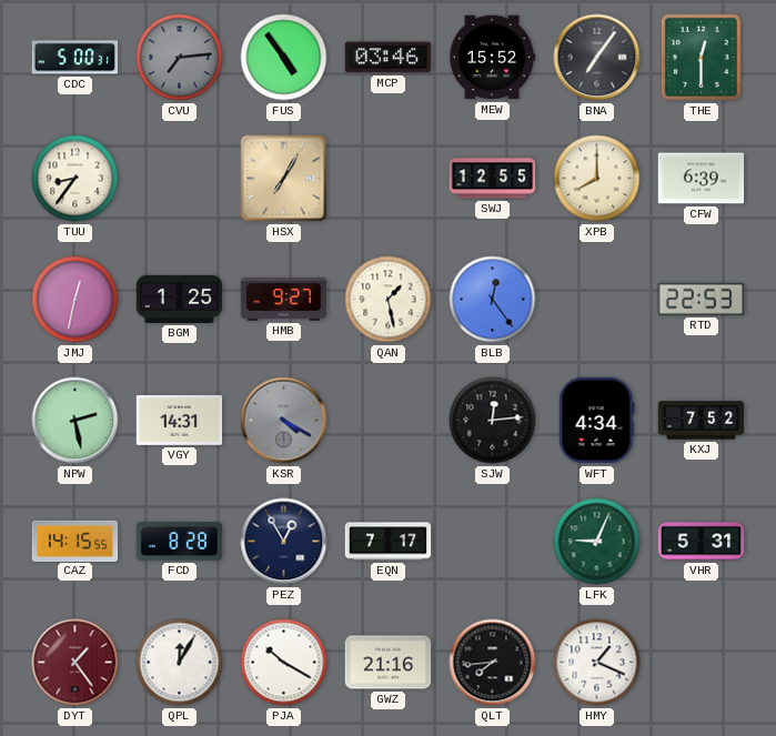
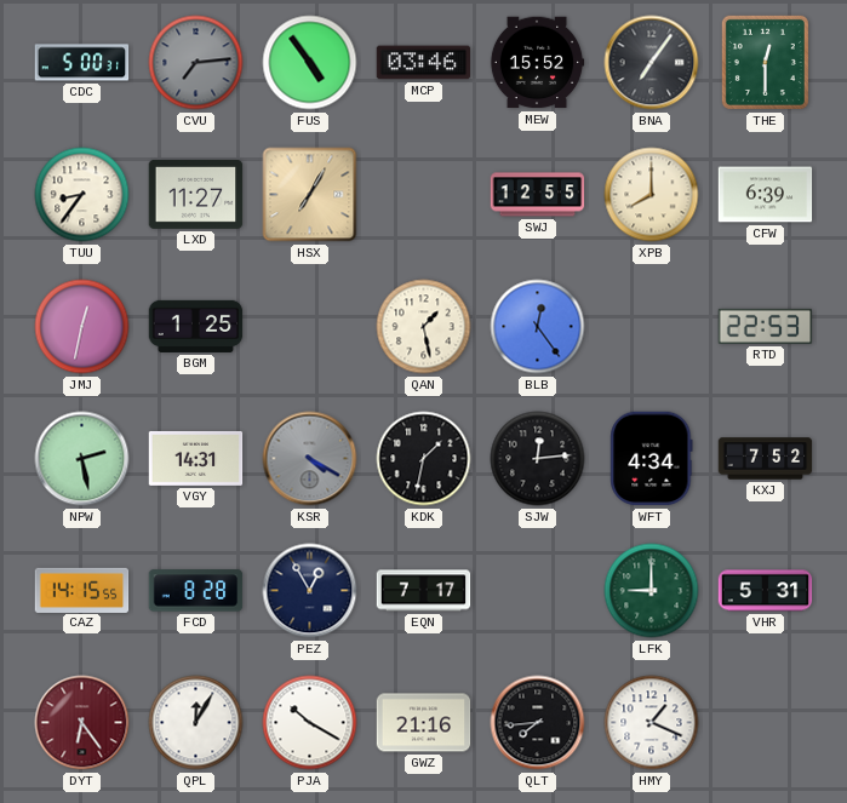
LXD: none -> 11:27 (196, 194)
HMB: 9:27 -> none (284, 300)
KDK: none -> 1:32 (424, 459)
LFK: 9:04 -> 9:00 (652, 591)
DYT: 1:24 -> 6:24 (82, 723)
